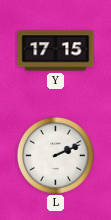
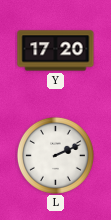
Y: 17:15 -> 17:20 (56, 51)
